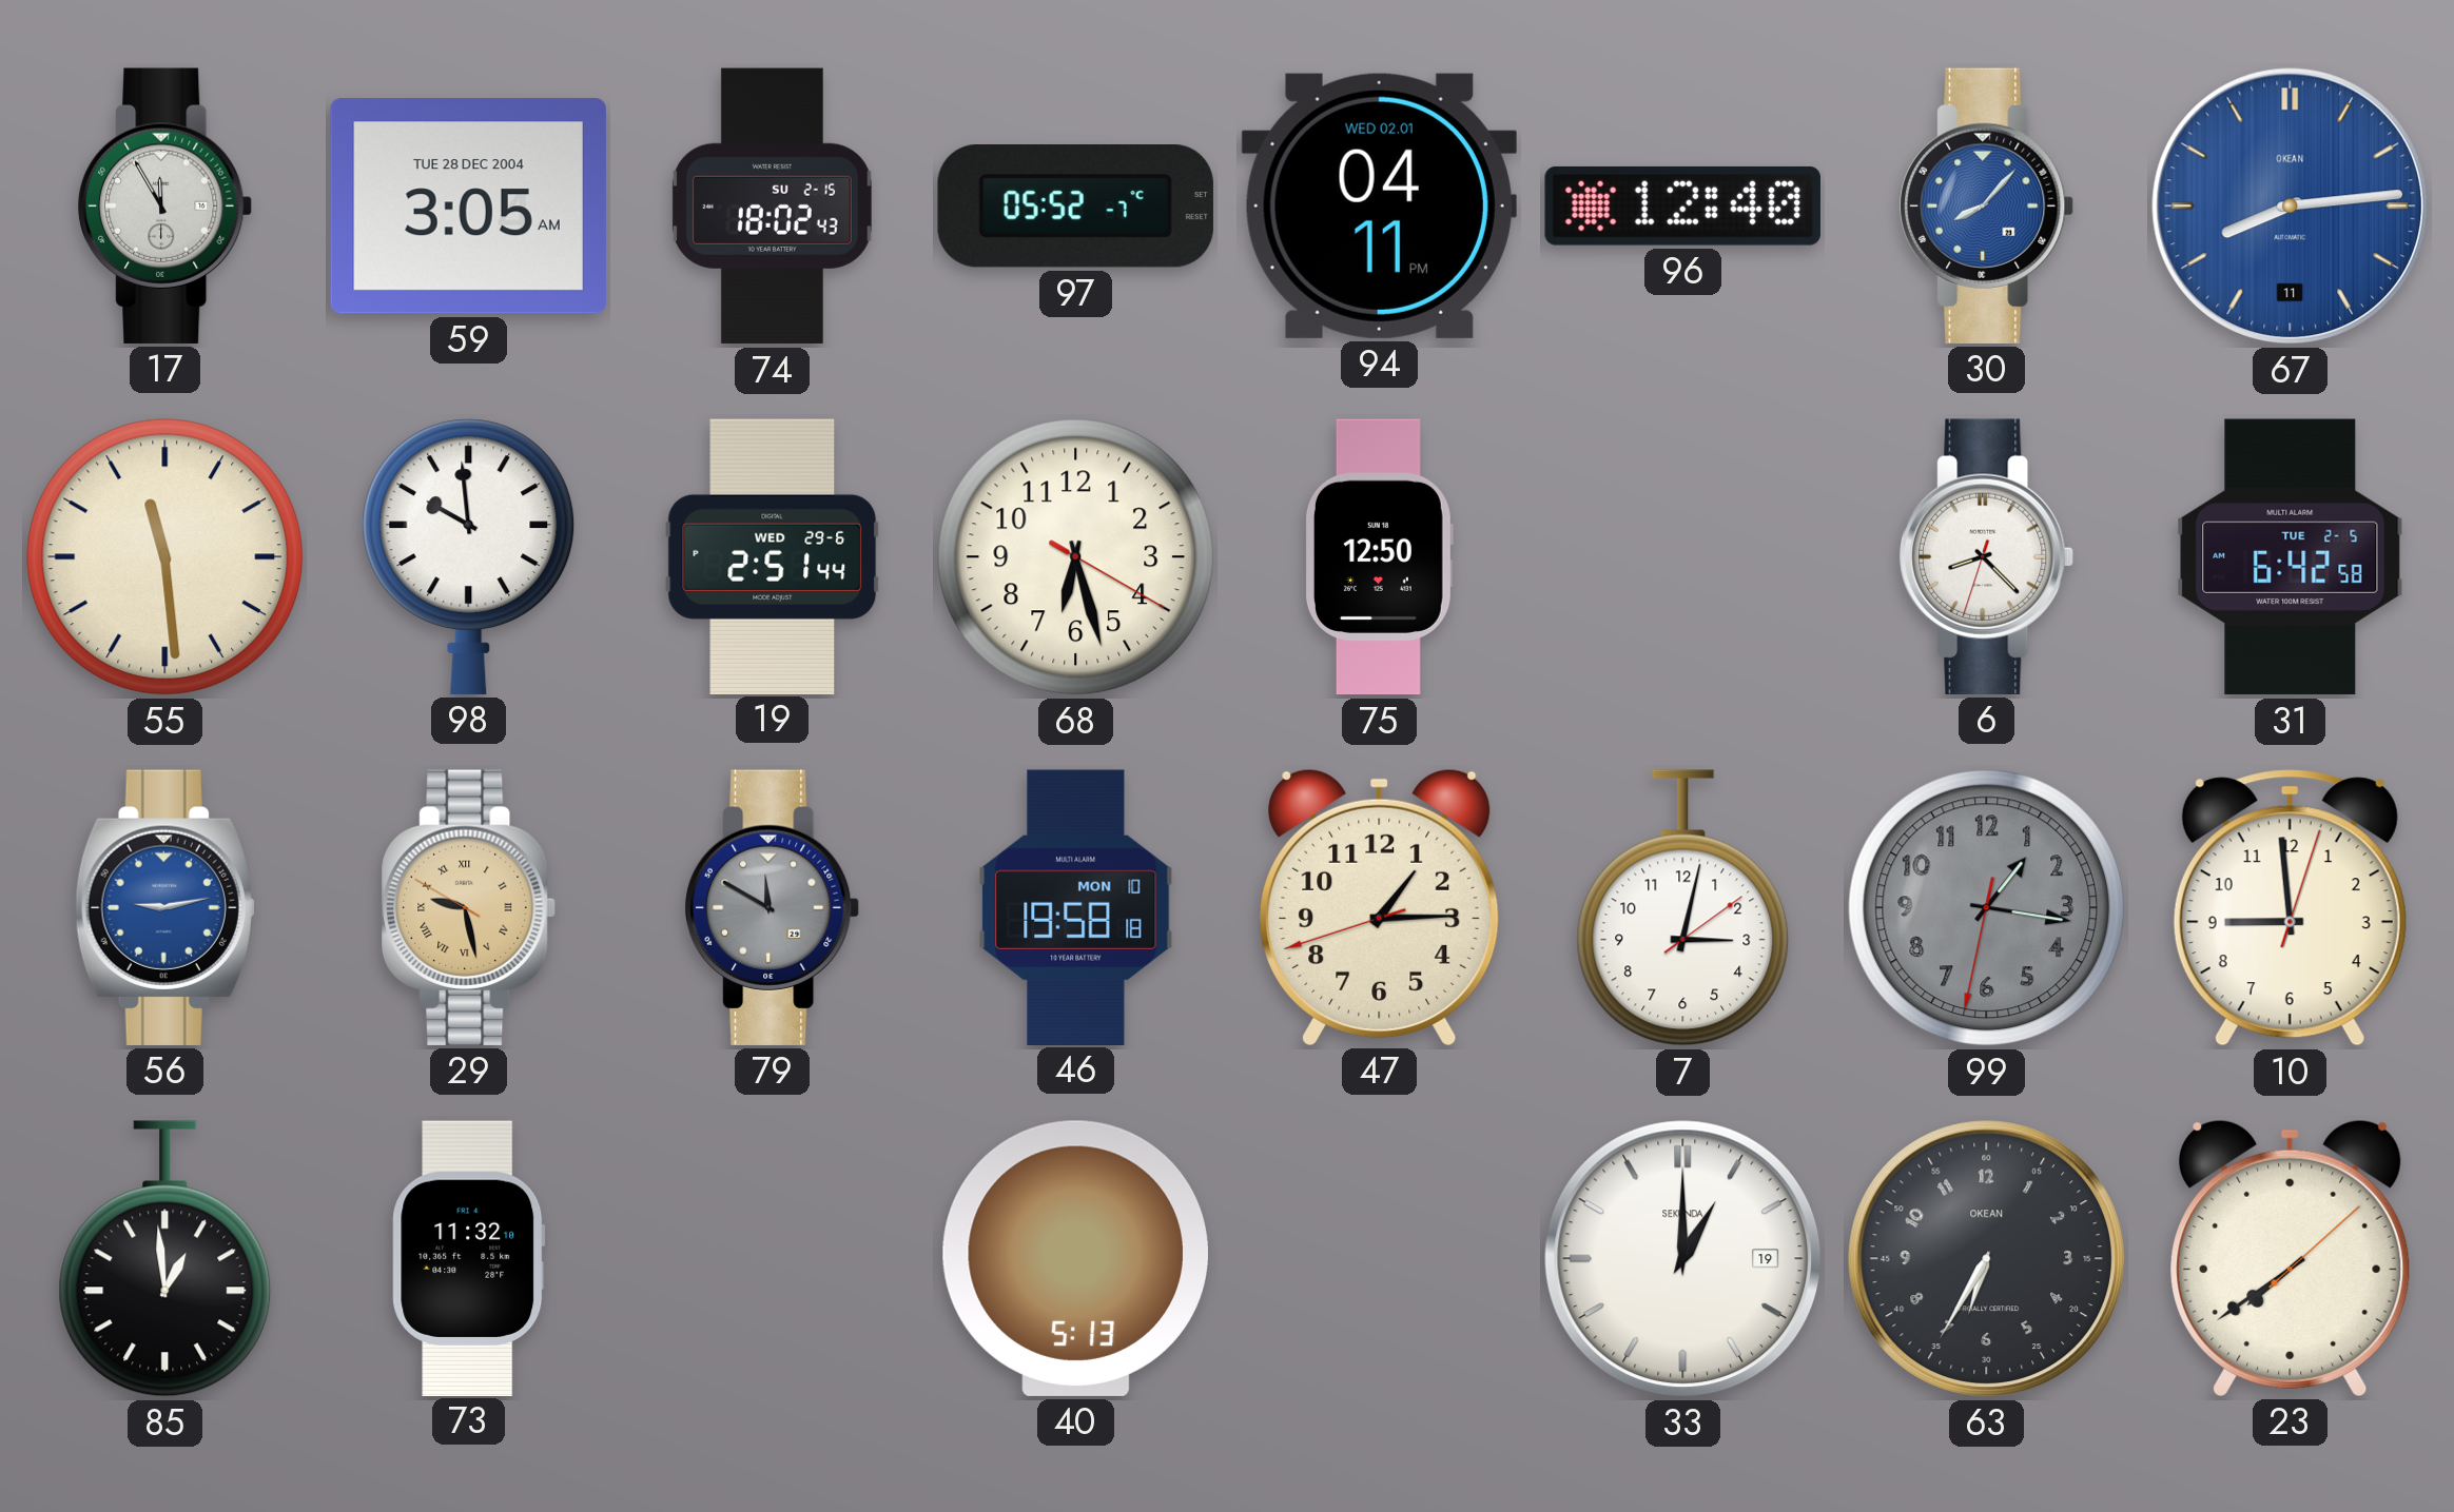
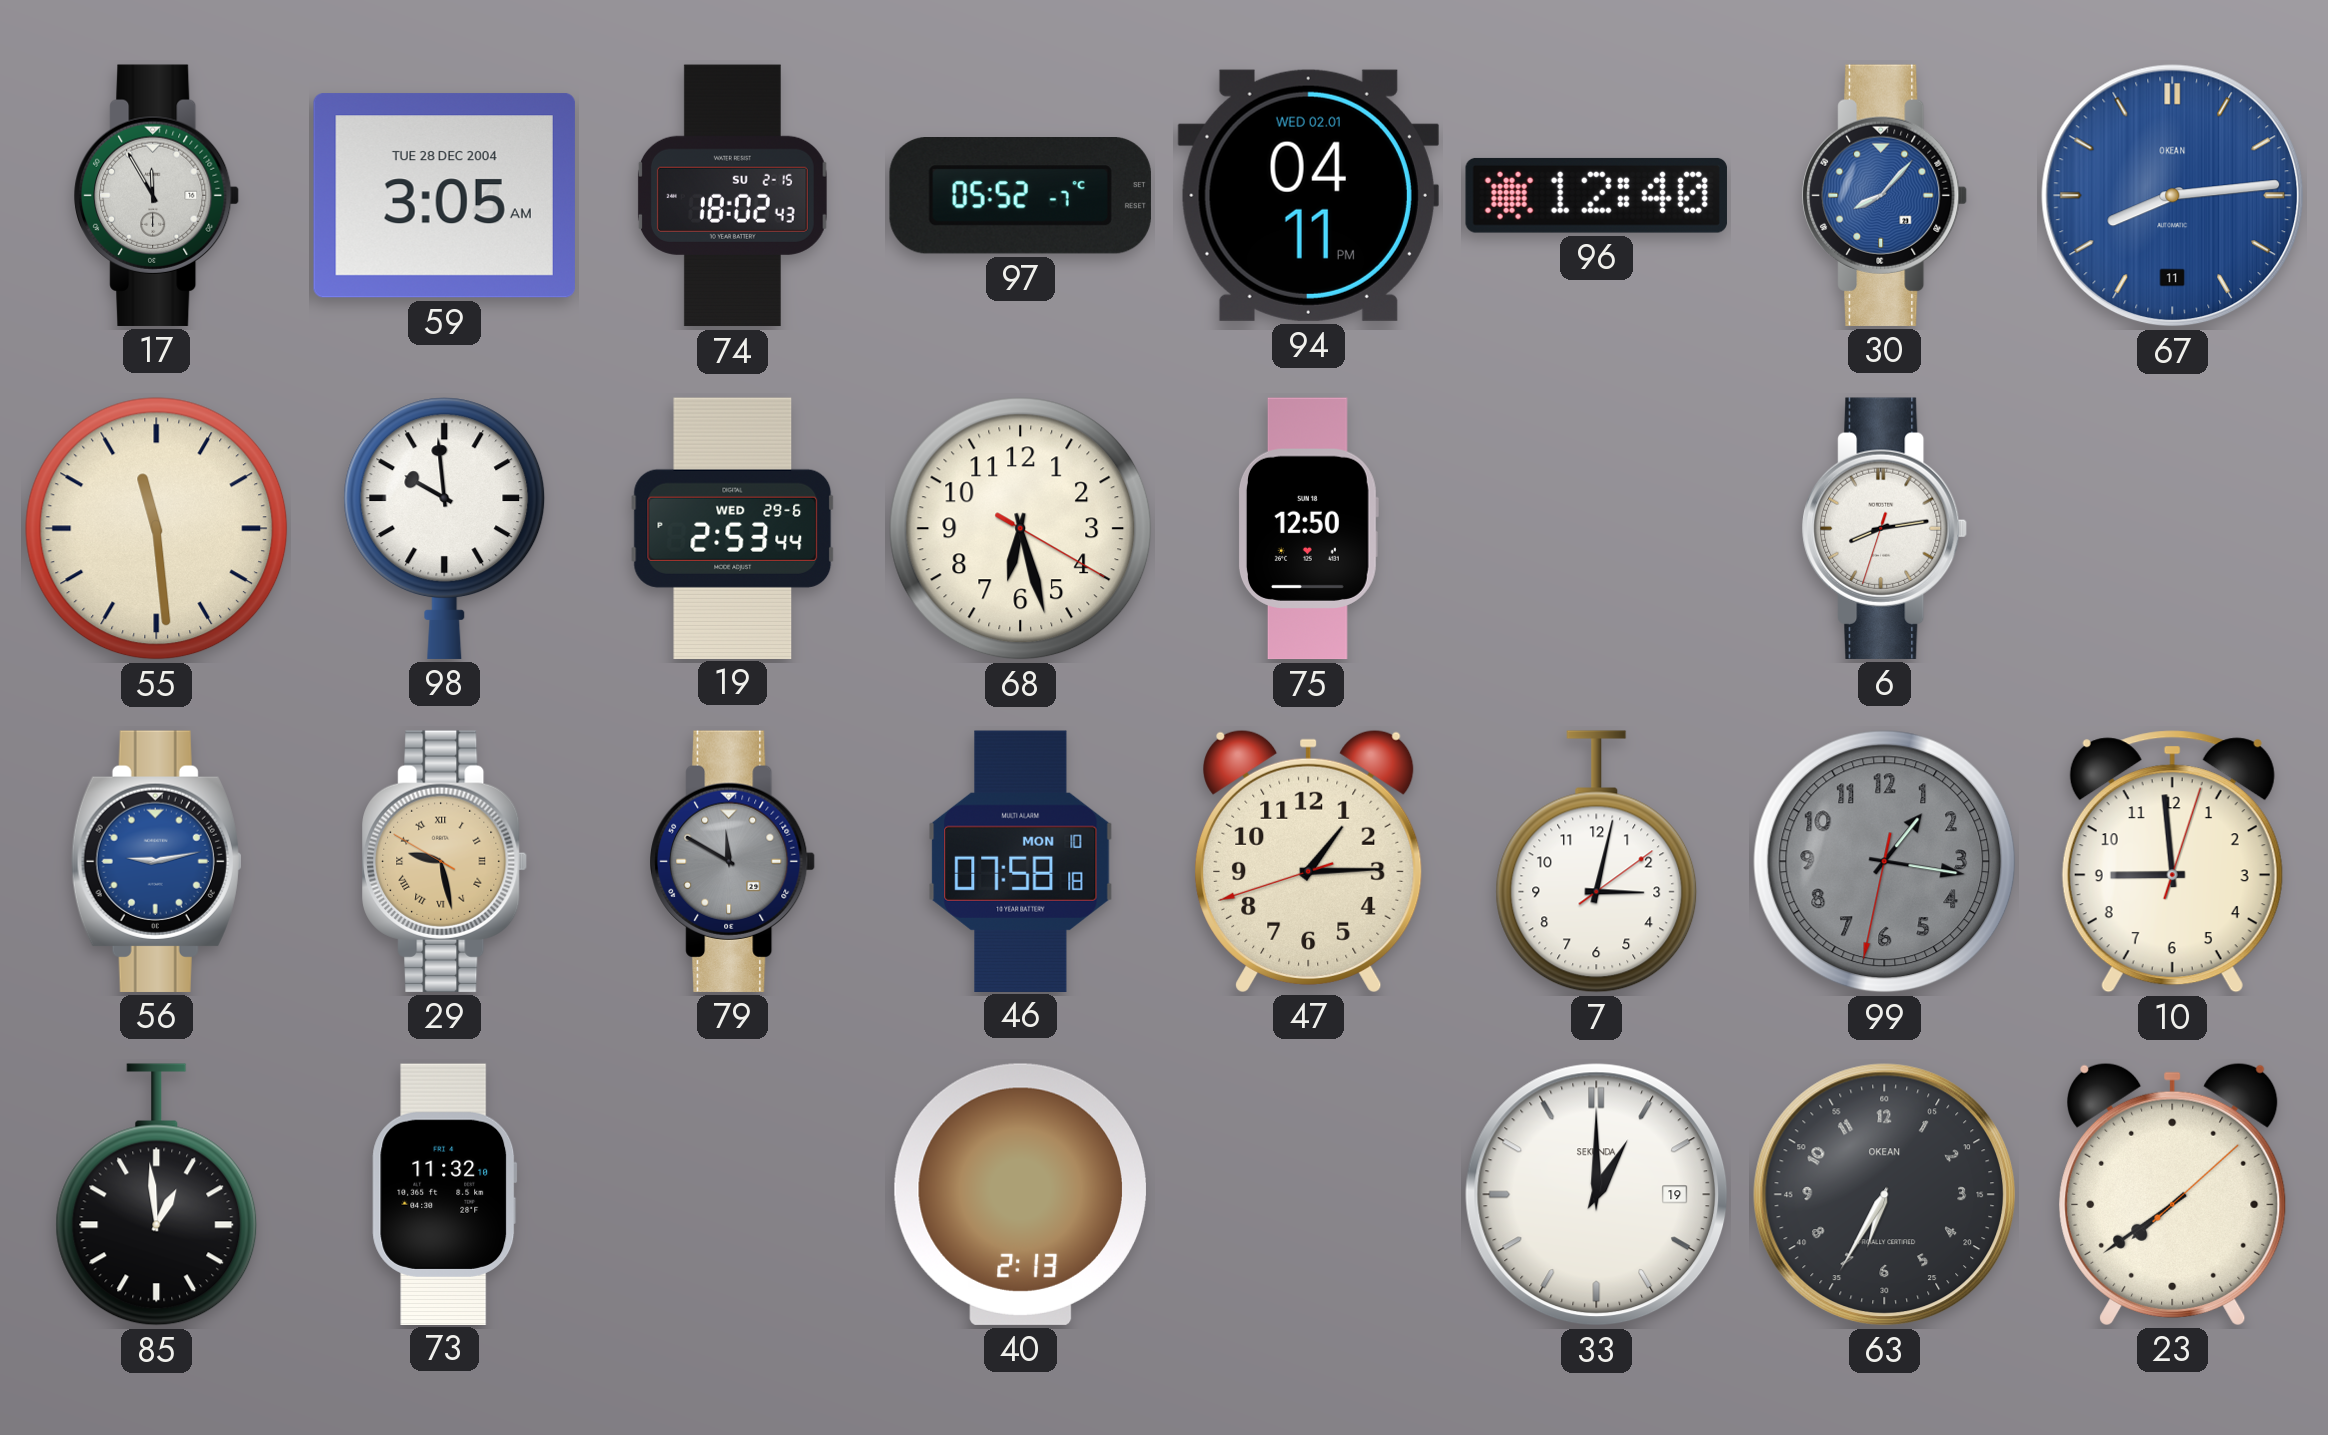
19: 2:51 -> 2:53 (733, 528)
6: 8:22 -> 8:13 (1885, 528)
31: 6:42 -> none (2291, 557)
46: 19:58 -> 07:58 (1021, 861)
40: 5:13 -> 2:13 (1020, 1194)
